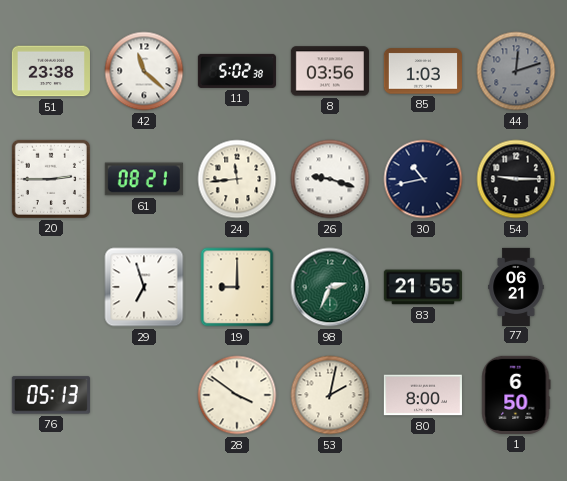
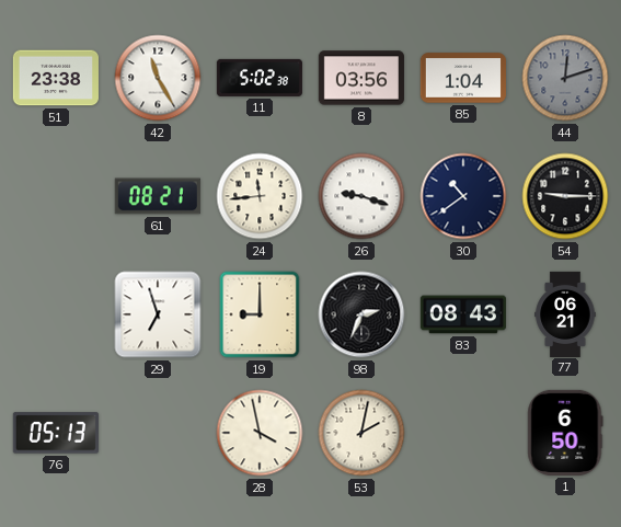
42: 11:22 -> 11:25 (158, 78)
85: 1:03 -> 1:04 (463, 78)
20: 2:45 -> none (51, 179)
30: 10:43 -> 10:39 (463, 196)
98 dial: green -> black (361, 314)
83: 21:55 -> 08:43 (463, 314)
28: 3:51 -> 3:58 (260, 433)
80: 8:00 -> none (423, 395)
